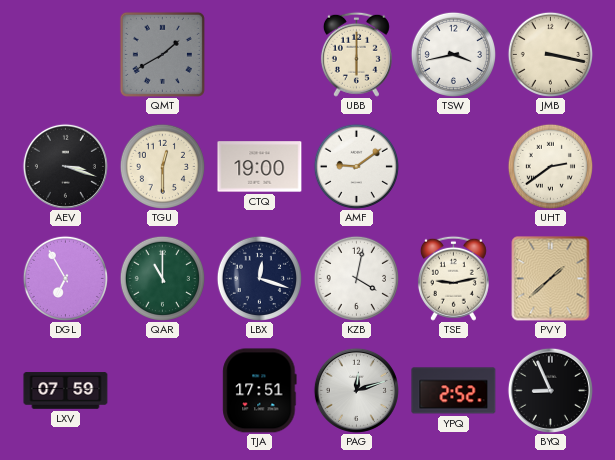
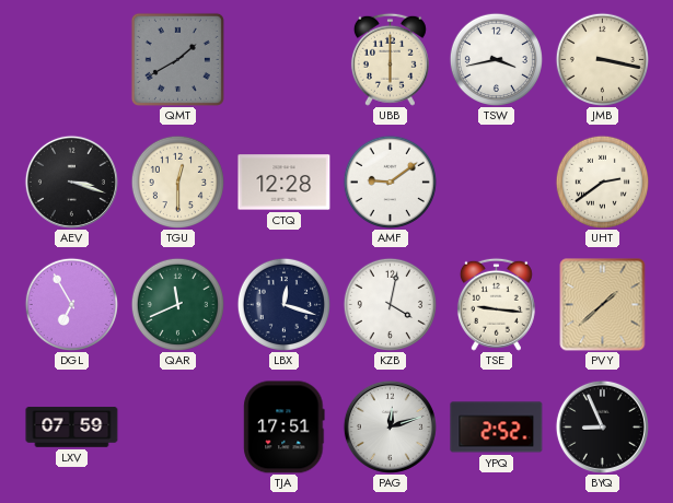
CTQ: 19:00 -> 12:28 (285, 183)
QAR: 11:00 -> 11:41 (177, 304)
TSE: 9:13 -> 9:16 (496, 304)
